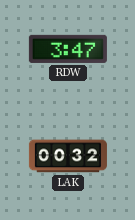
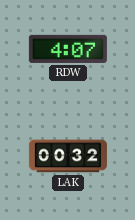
RDW: 3:47 -> 4:07 (68, 49)
